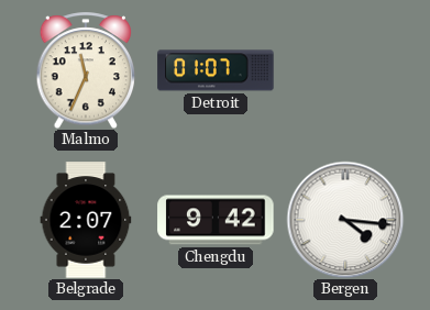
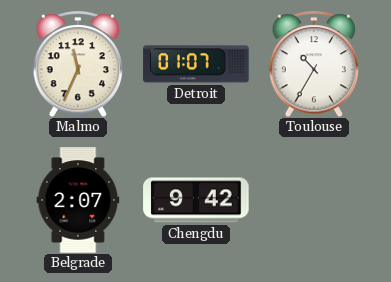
Toulouse: none -> 10:35 (314, 64)
Bergen: 4:16 -> none (345, 220)
